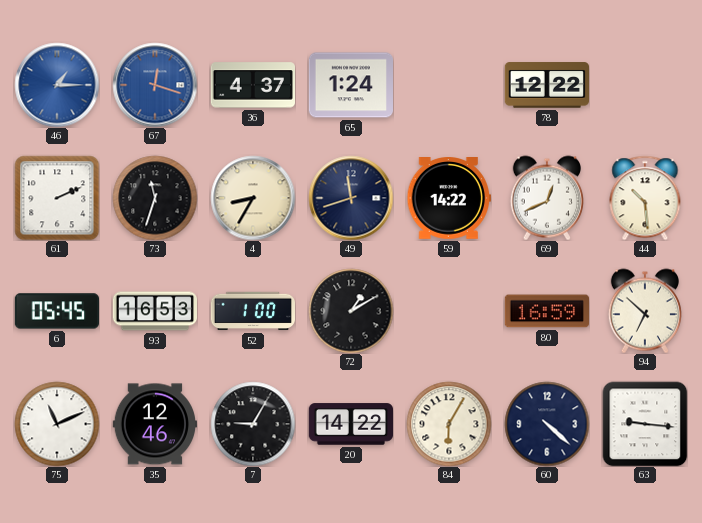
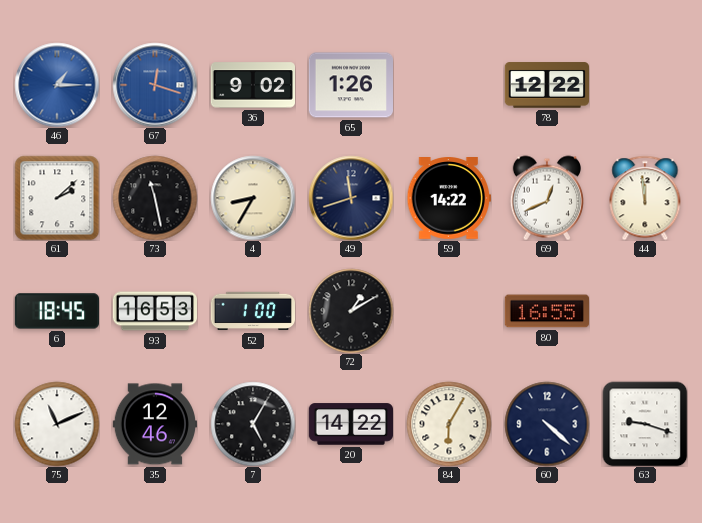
36: 4:37 -> 9:02 (252, 85)
65: 1:24 -> 1:26 (350, 85)
61: 2:11 -> 2:08 (57, 198)
73: 11:33 -> 11:28 (155, 198)
44: 10:29 -> 11:59 (645, 198)
6: 05:45 -> 18:45 (56, 311)
80: 16:59 -> 16:55 (546, 311)
94: 6:52 -> none (645, 311)
7: 9:05 -> 5:05 (253, 424)
63: 9:16 -> 9:18 (645, 424)
